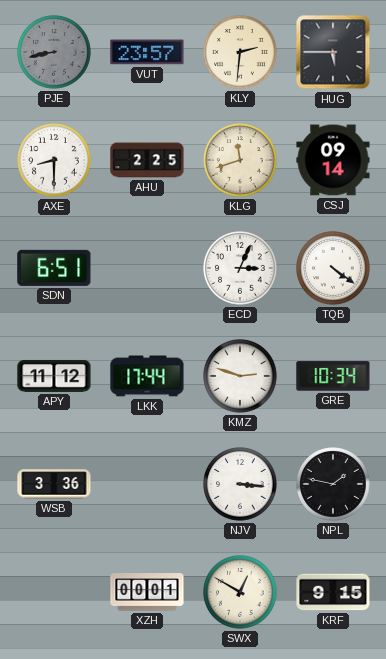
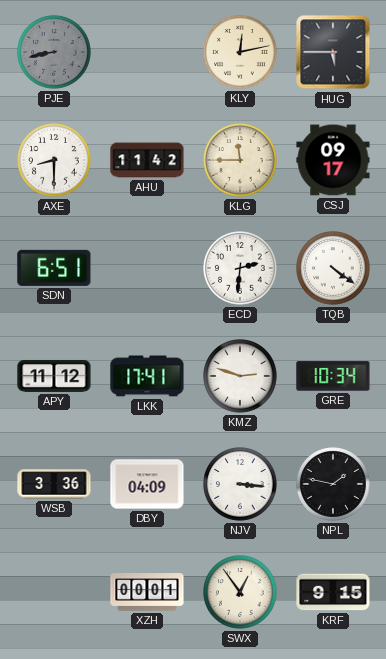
VUT: 23:57 -> none (147, 52)
KLY: 2:31 -> 12:13 (240, 52)
AHU: 2:25 -> 11:42 (147, 160)
KLG: 11:42 -> 11:45 (240, 160)
CSJ: 09:14 -> 09:17 (333, 160)
ECD: 3:04 -> 2:31 (240, 268)
LKK: 17:44 -> 17:41 (147, 376)
DBY: none -> 04:09 (147, 484)
SWX: 12:50 -> 12:54 (240, 592)
